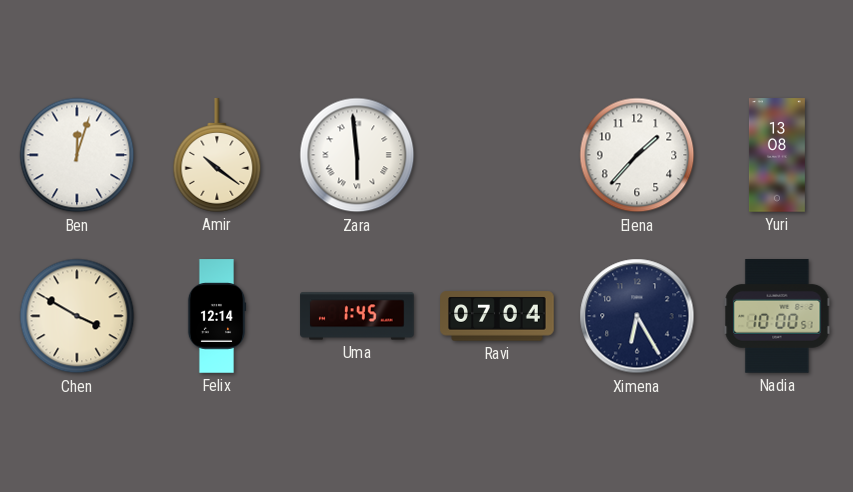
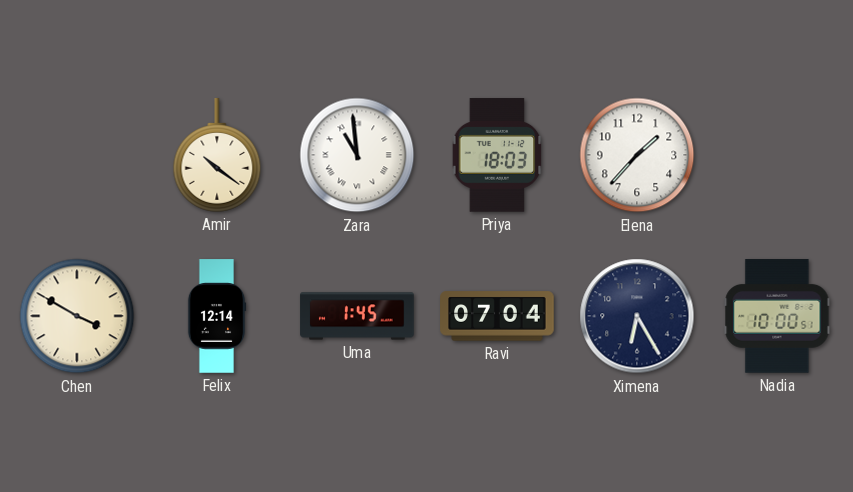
Ben: 12:03 -> none (77, 155)
Zara: 5:59 -> 10:59 (357, 155)
Priya: none -> 18:03 (497, 155)
Yuri: 13:08 -> none (777, 155)
